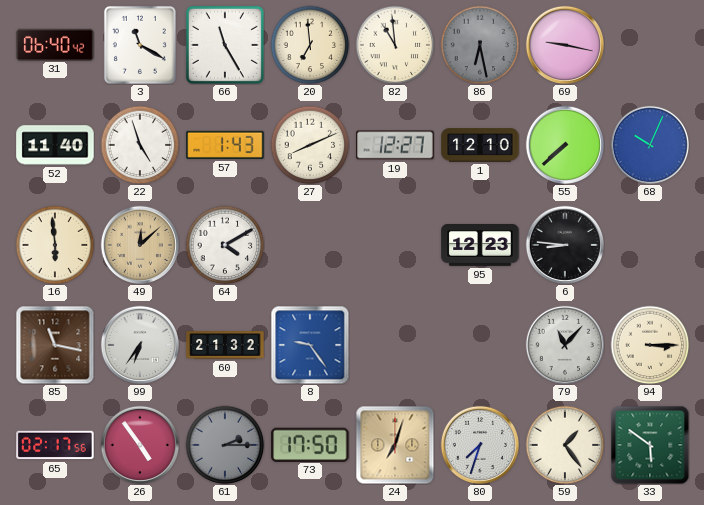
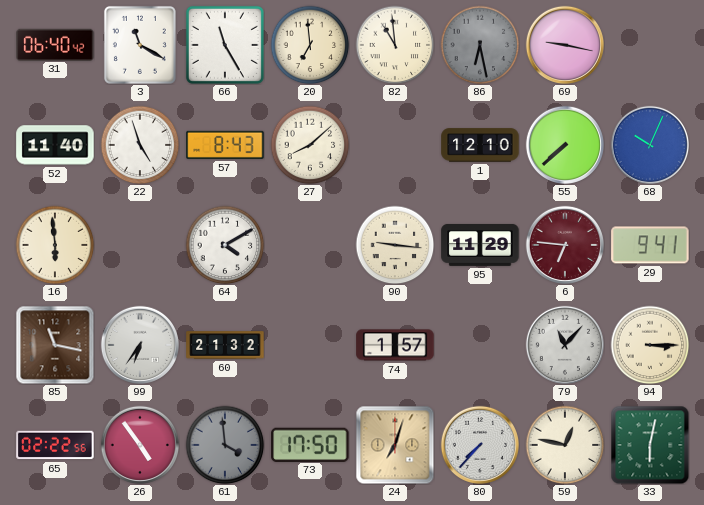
57: 1:43 -> 8:43 (225, 145)
27: 8:11 -> 8:08 (310, 145)
19: 12:27 -> none (395, 145)
49: 12:08 -> none (139, 244)
90: none -> 9:16 (395, 245)
95: 12:23 -> 11:29 (480, 245)
6: 8:46 -> 6:46 (564, 244)
6 dial: black -> burgundy (564, 244)
29: none -> 9:41 (650, 245)
8: 9:24 -> none (310, 345)
74: none -> 1:57 (395, 345)
65: 02:17 -> 02:22 (55, 445)
61: 2:15 -> 3:59 (225, 445)
80: 7:33 -> 7:37 (479, 444)
59: 1:24 -> 12:47 (565, 445)
33: 5:51 -> 6:02 (650, 445)
